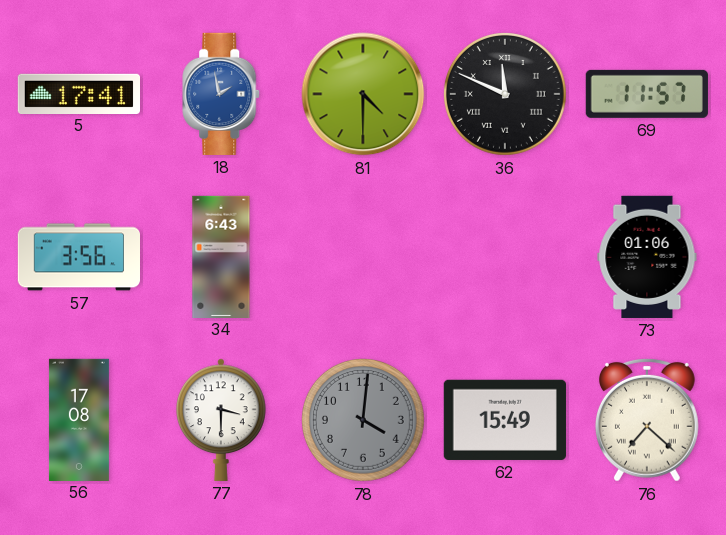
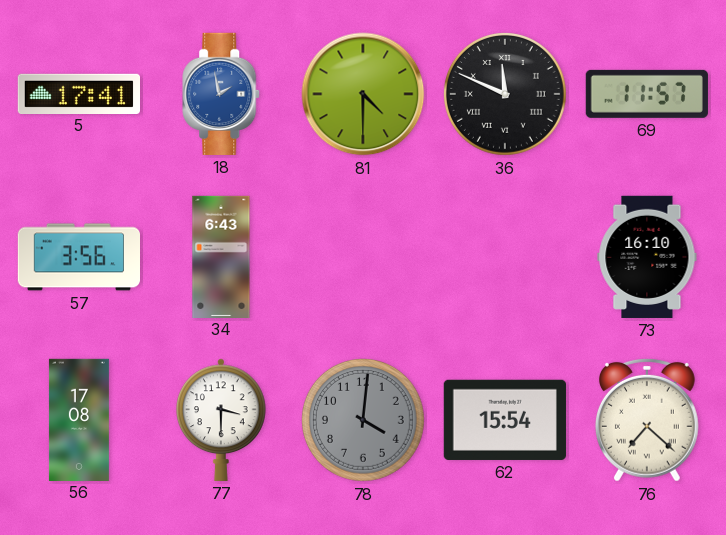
73: 01:06 -> 16:10 (647, 257)
62: 15:49 -> 15:54 (505, 420)
